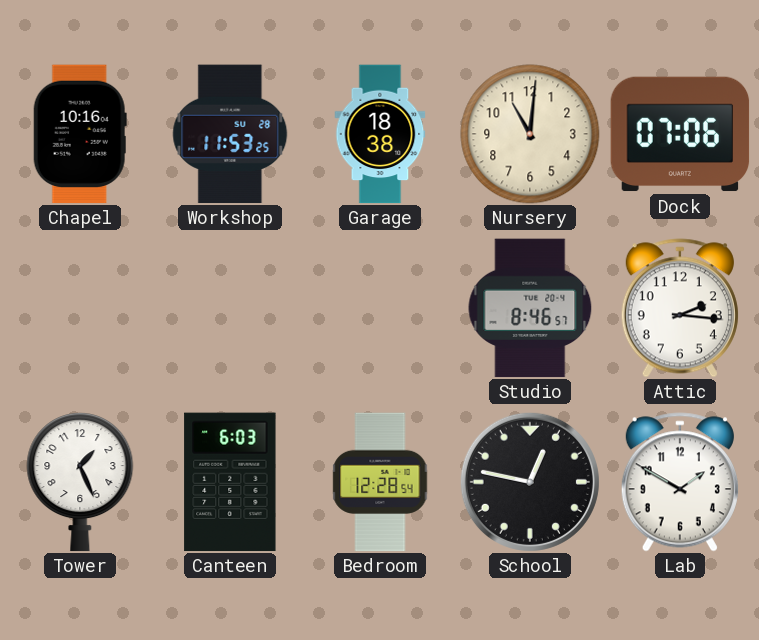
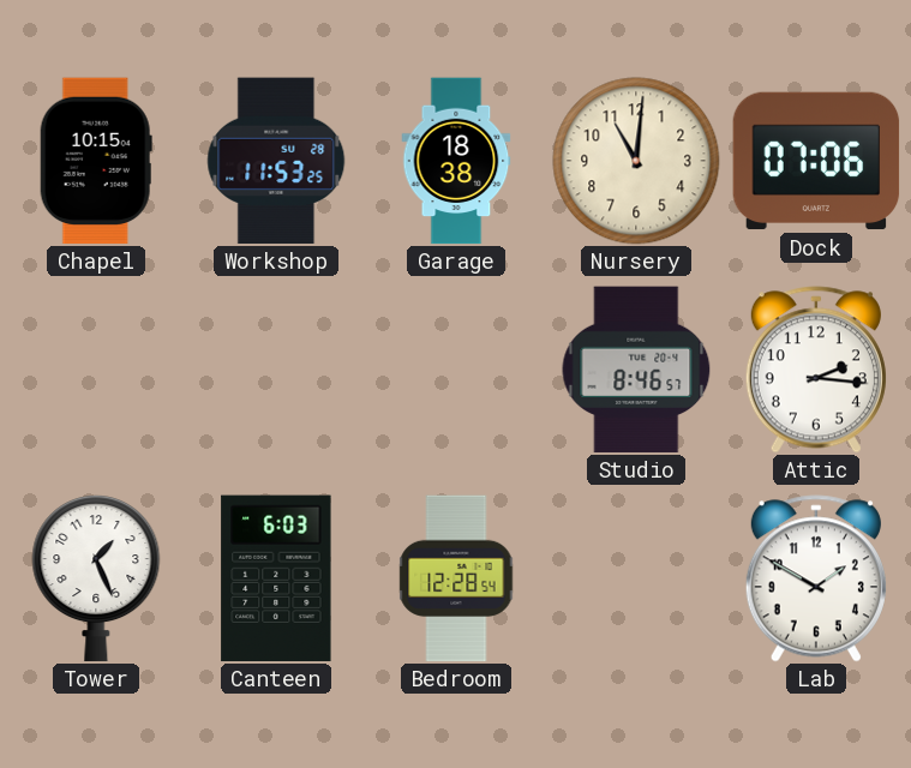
Chapel: 10:16 -> 10:15 (96, 161)
School: 12:47 -> none (530, 482)
